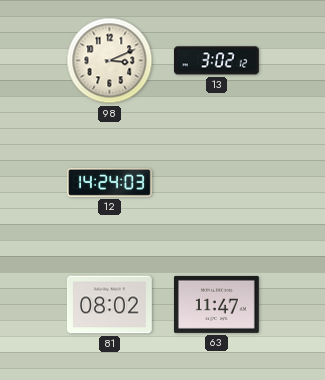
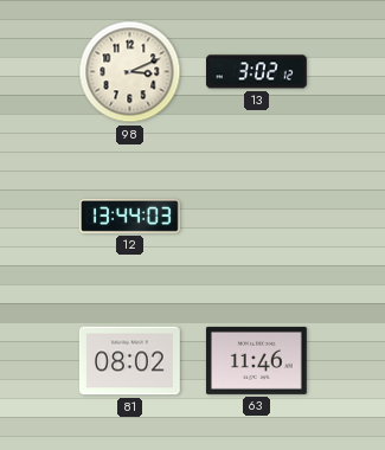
12: 14:24 -> 13:44 (130, 216)
63: 11:47 -> 11:46 (256, 360)
